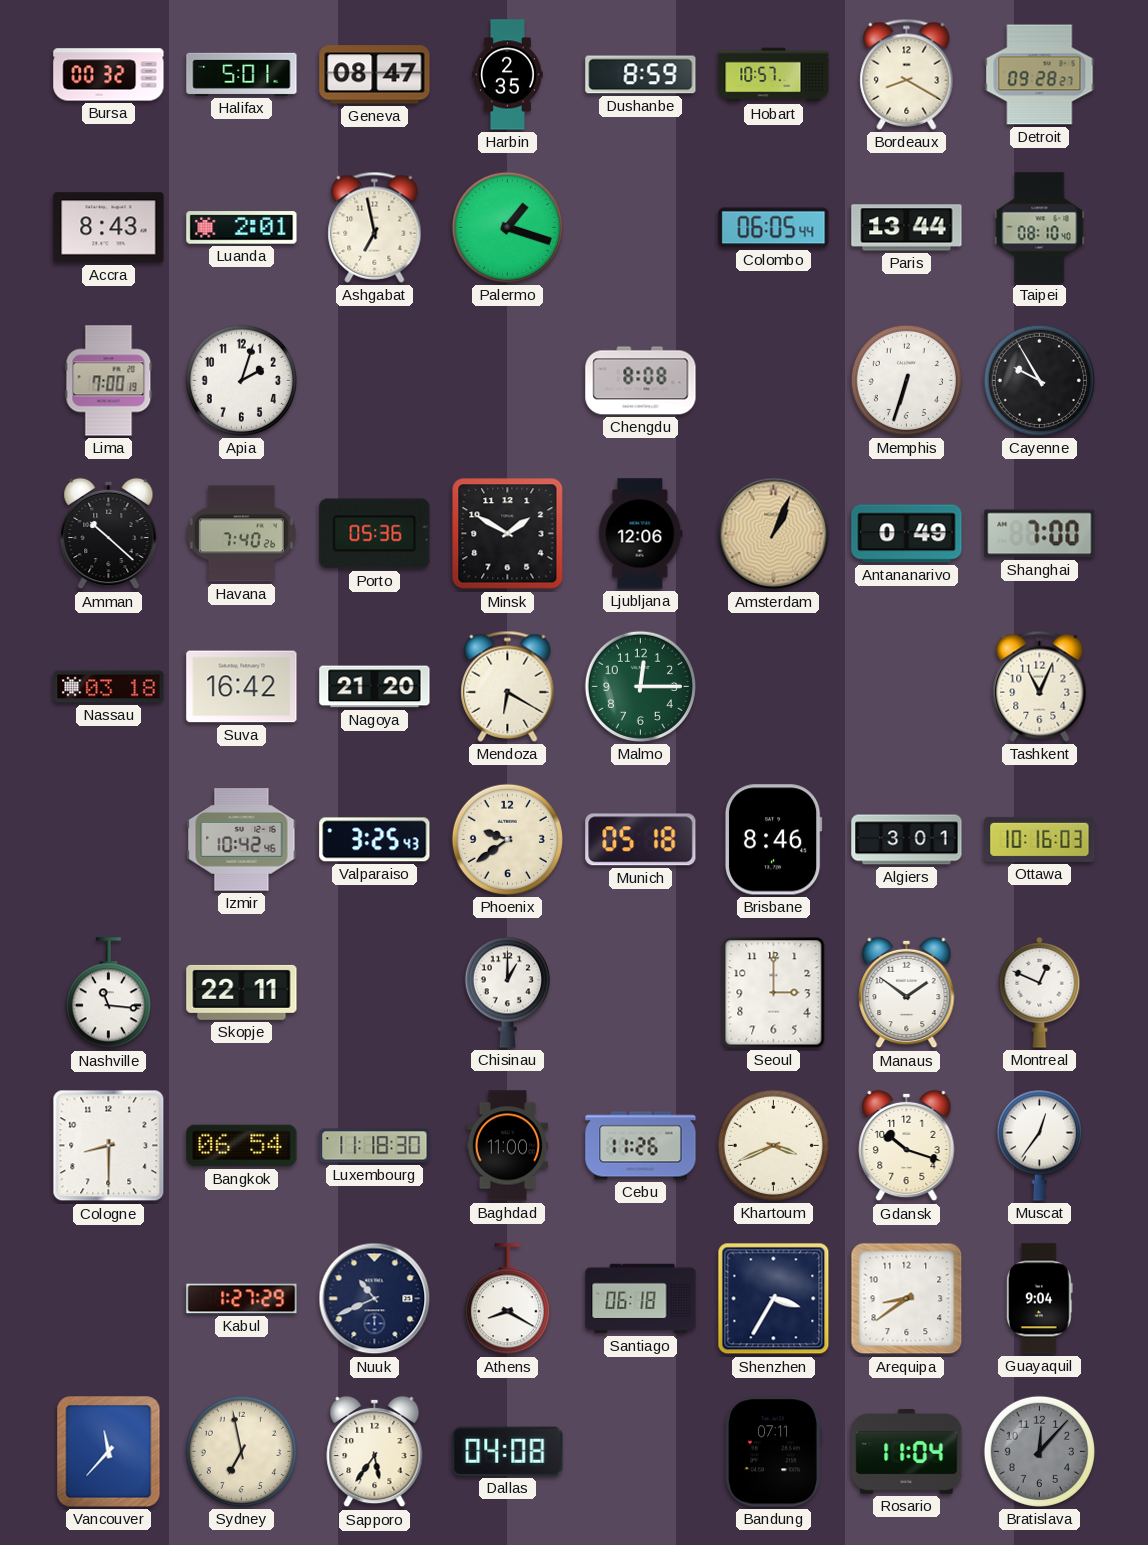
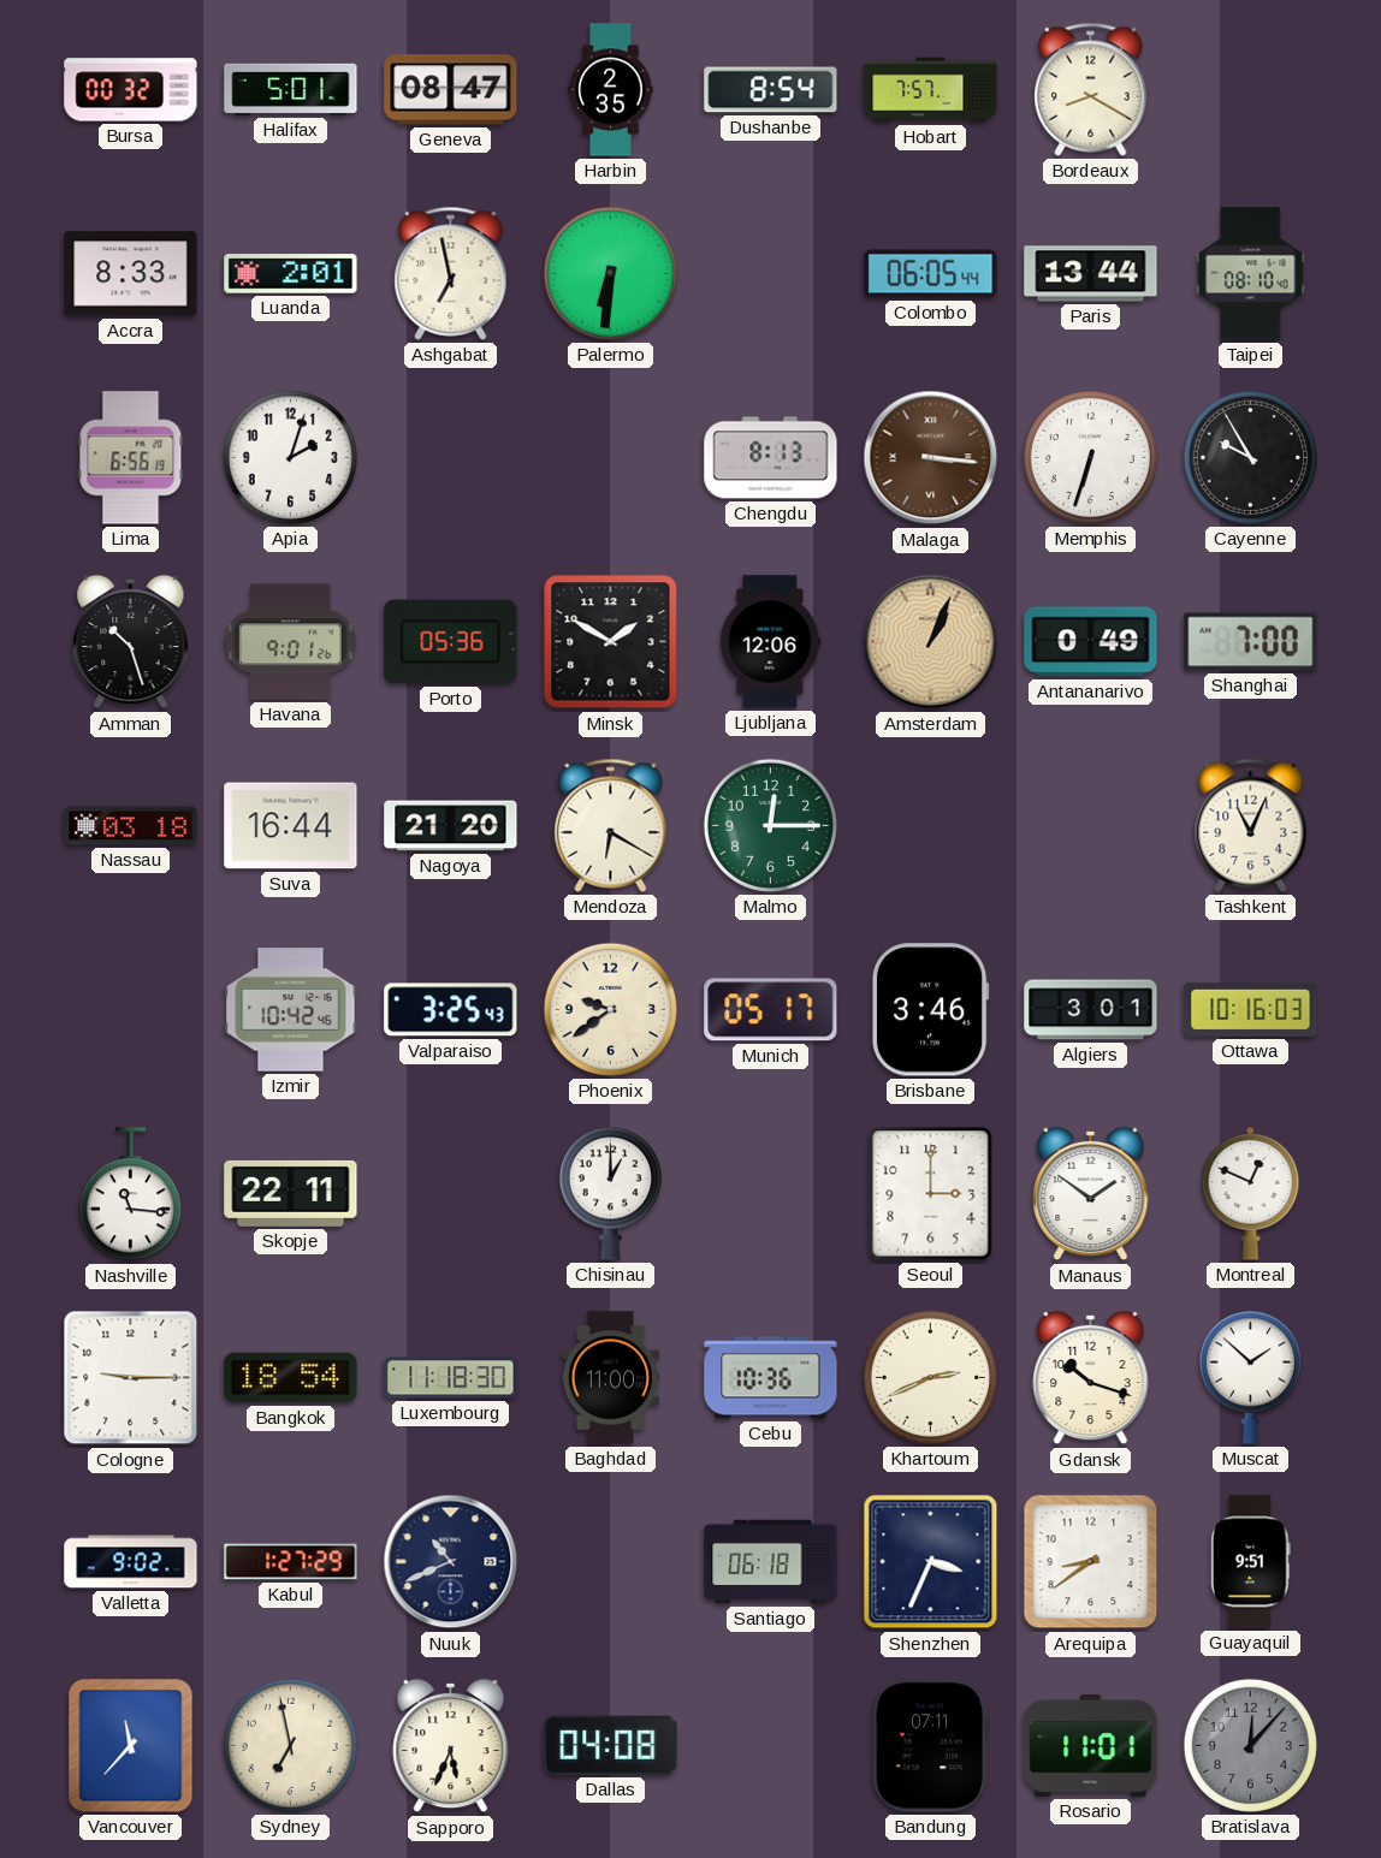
Dushanbe: 8:59 -> 8:54 (771, 90)
Hobart: 10:57 -> 7:57 (931, 90)
Detroit: 09:28 -> none (1040, 75)
Accra: 8:43 -> 8:33 (131, 274)
Palermo: 1:18 -> 6:31 (610, 273)
Lima: 7:00 -> 6:56 (131, 458)
Chengdu: 8:08 -> 8:13 (771, 458)
Malaga: none -> 3:16 (931, 458)
Amman: 10:22 -> 10:27 (131, 642)
Havana: 7:40 -> 9:01 (290, 642)
Suva: 16:42 -> 16:44 (291, 826)
Munich: 05:18 -> 05:17 (771, 1010)
Brisbane: 8:46 -> 3:46 (930, 1010)
Cologne: 8:30 -> 9:15 (131, 1378)
Bangkok: 06:54 -> 18:54 (291, 1378)
Cebu: 11:26 -> 10:36 (771, 1378)
Khartoum: 3:41 -> 2:41 (930, 1377)
Muscat: 12:36 -> 1:52 (1250, 1377)
Valletta: none -> 9:02 (131, 1562)
Athens: 8:20 -> none (507, 1299)
Shenzhen: 3:35 -> 3:34 (931, 1562)
Guayaquil: 9:04 -> 9:51 (1251, 1562)
Sapporo: 5:36 -> 5:34 (451, 1746)
Rosario: 11:04 -> 11:01 (1091, 1745)
